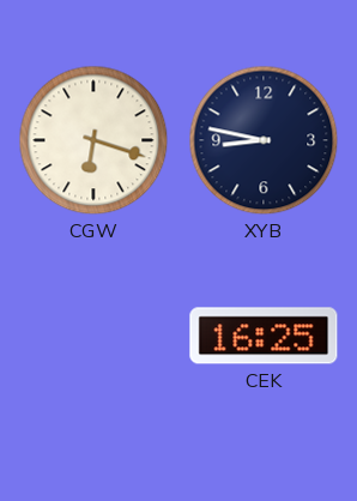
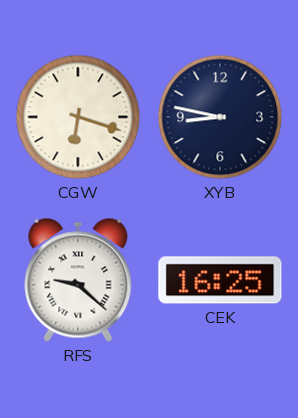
RFS: none -> 9:22 (78, 280)
